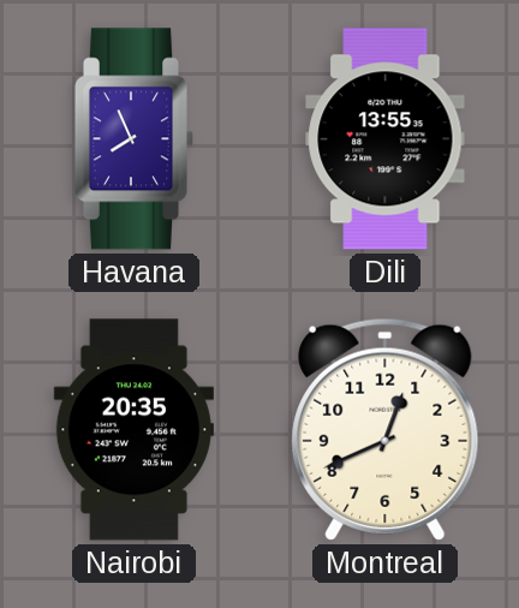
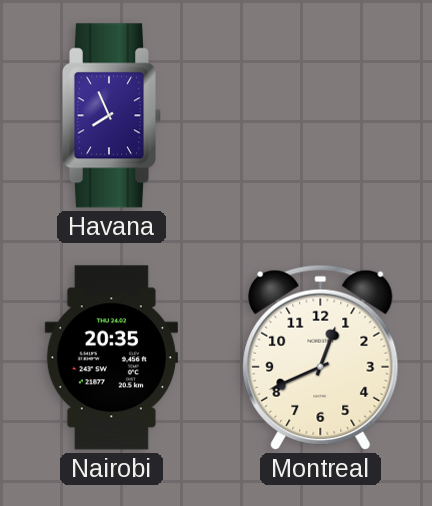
Dili: 13:55 -> none (386, 139)
